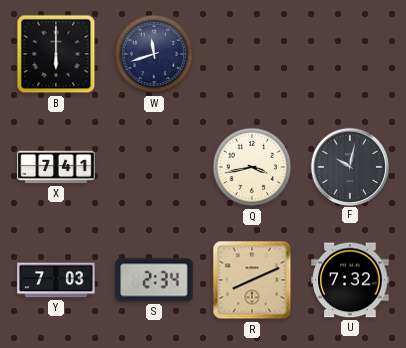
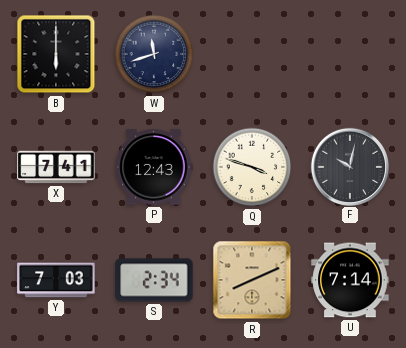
P: none -> 12:43 (154, 167)
Q: 3:43 -> 3:48 (252, 167)
U: 7:32 -> 7:14 (350, 280)
